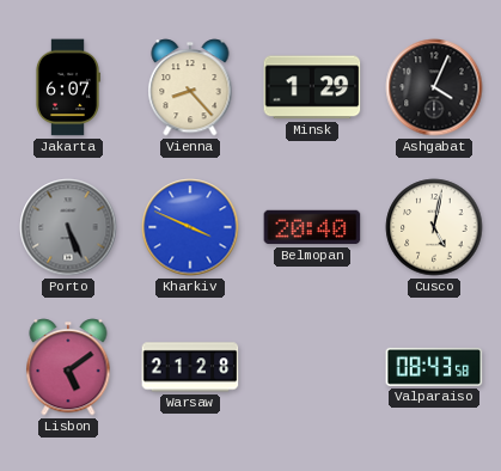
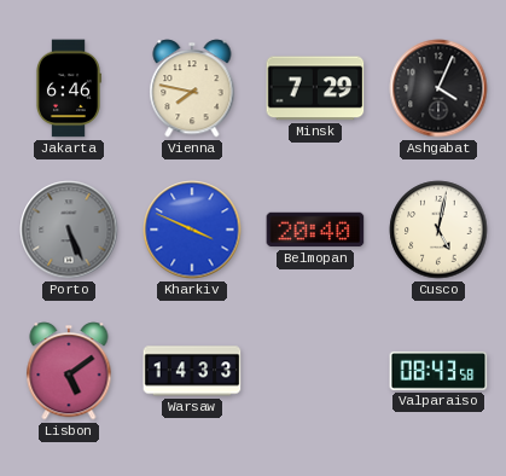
Jakarta: 6:07 -> 6:46 (68, 88)
Vienna: 8:23 -> 7:47 (192, 88)
Minsk: 1:29 -> 7:29 (315, 88)
Warsaw: 21:28 -> 14:33 (192, 371)
